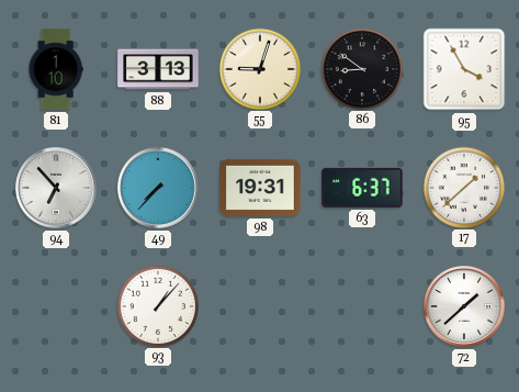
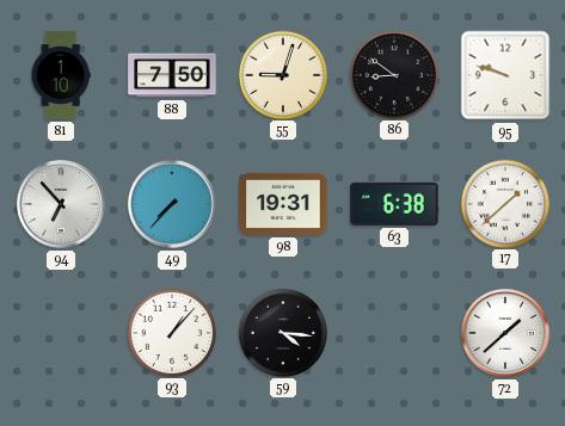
88: 3:13 -> 7:50 (172, 75)
95: 3:55 -> 9:48 (505, 75)
63: 6:37 -> 6:38 (394, 204)
59: none -> 4:16 (282, 332)
